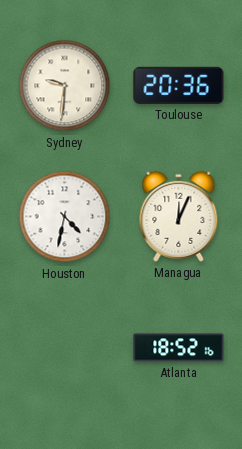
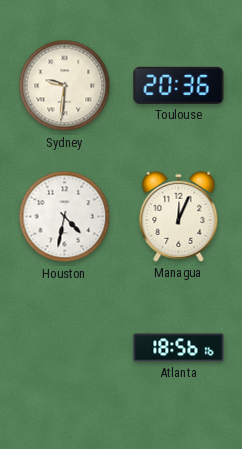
Atlanta: 18:52 -> 18:56 (179, 348)
